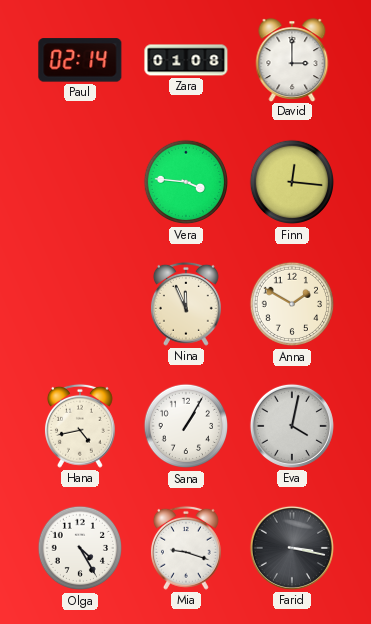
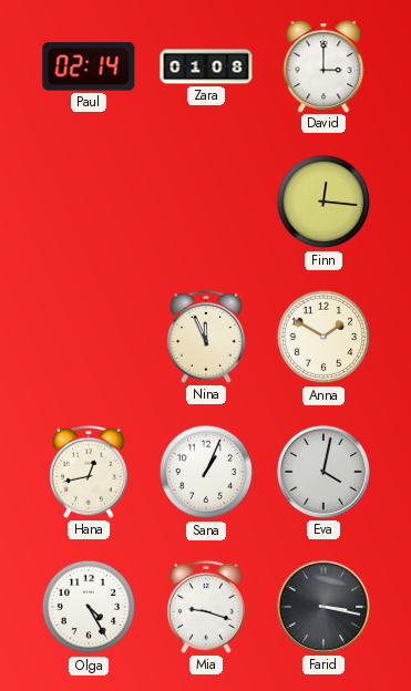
Vera: 3:46 -> none (186, 182)
Hana: 4:43 -> 12:43 (89, 472)
Sana: 1:05 -> 1:04 (206, 472)
